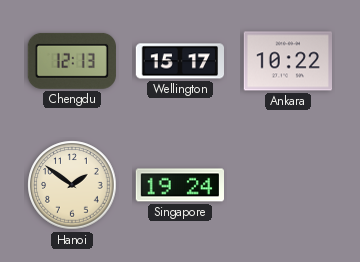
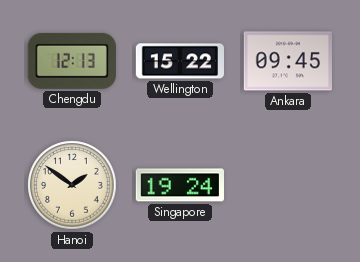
Wellington: 15:17 -> 15:22 (179, 61)
Ankara: 10:22 -> 09:45 (287, 61)
